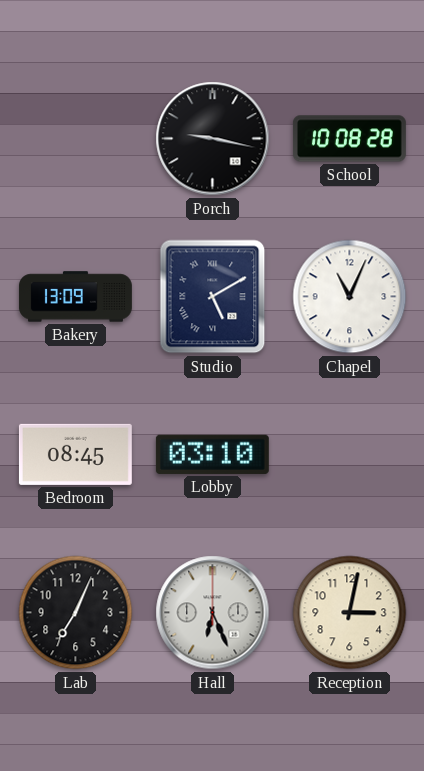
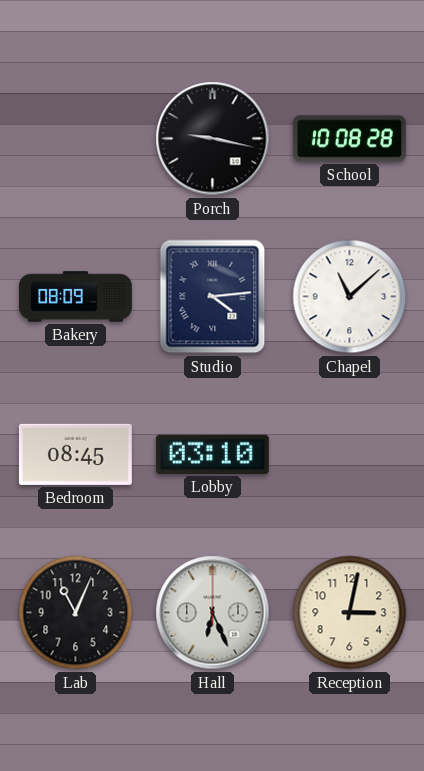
Bakery: 13:09 -> 08:09 (75, 297)
Studio: 5:10 -> 4:14 (213, 297)
Chapel: 11:04 -> 11:08 (350, 297)
Lab: 7:04 -> 11:04 (76, 613)
